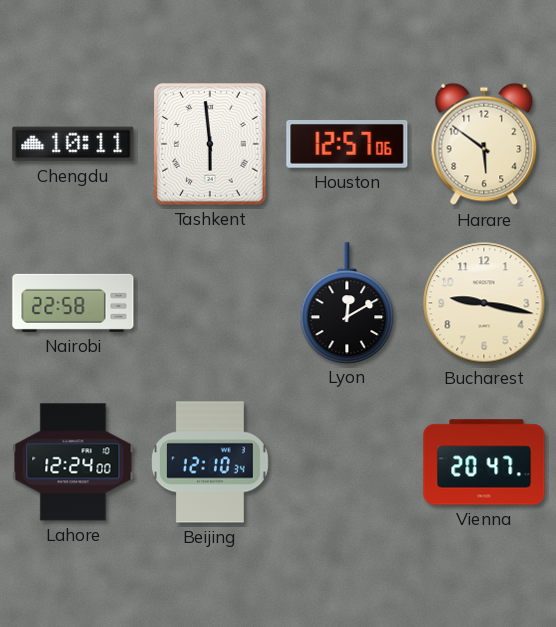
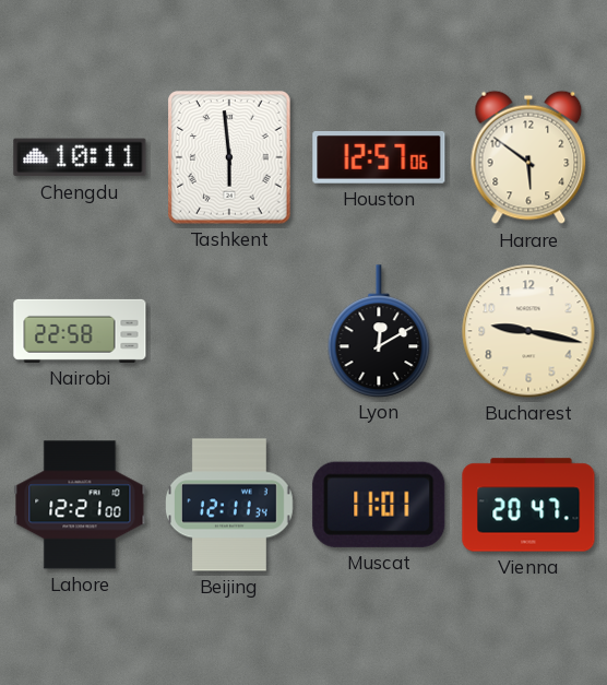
Lahore: 12:24 -> 12:21 (80, 505)
Beijing: 12:10 -> 12:11 (230, 505)
Muscat: none -> 11:01 (379, 505)
